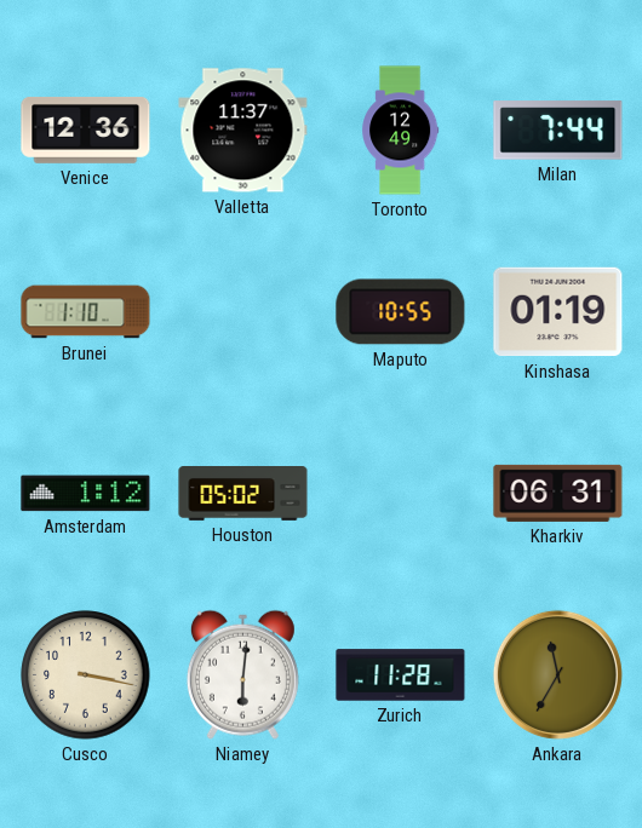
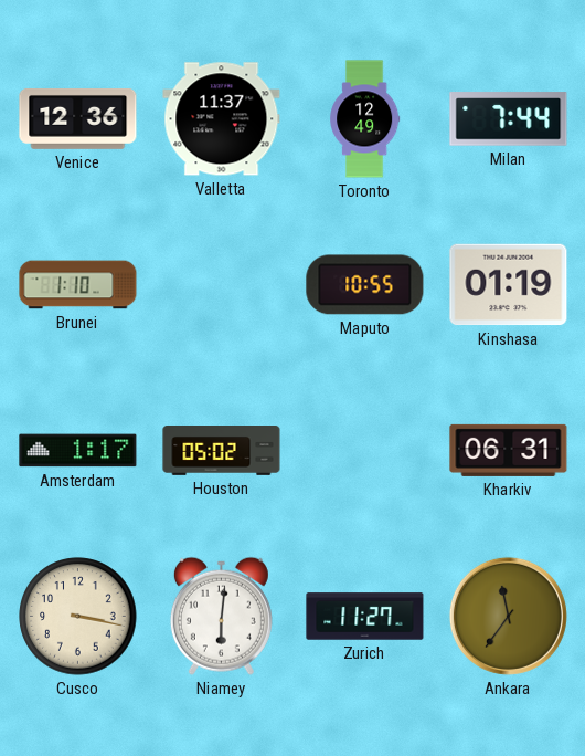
Amsterdam: 1:12 -> 1:17 (78, 451)
Zurich: 11:28 -> 11:27 (365, 617)
Ankara: 11:35 -> 11:36 (508, 616)
